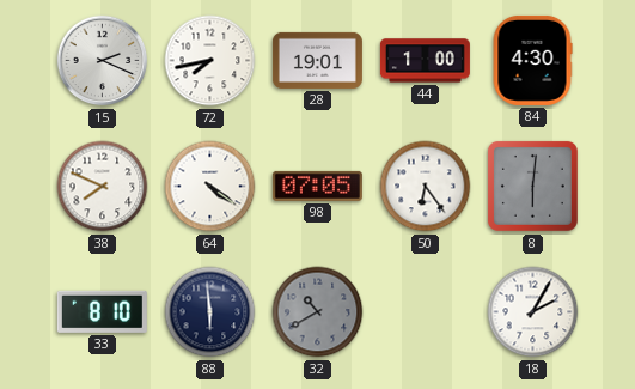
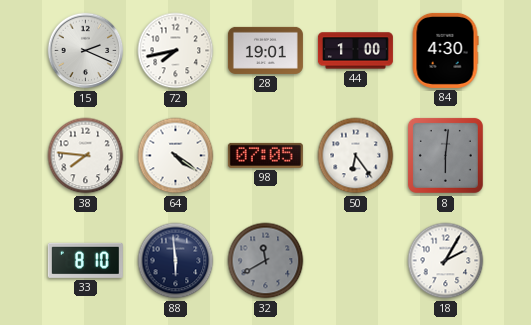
38: 7:49 -> 7:46 (86, 156)
32: 10:40 -> 11:40 (266, 261)
